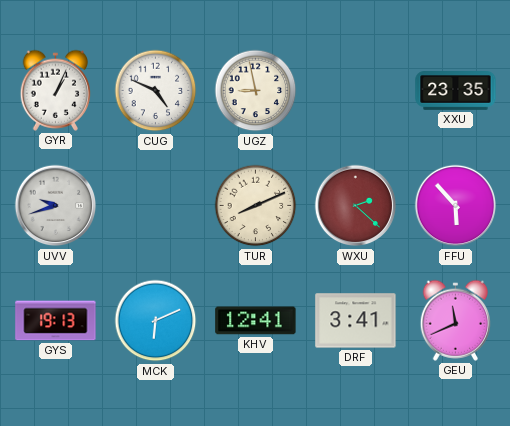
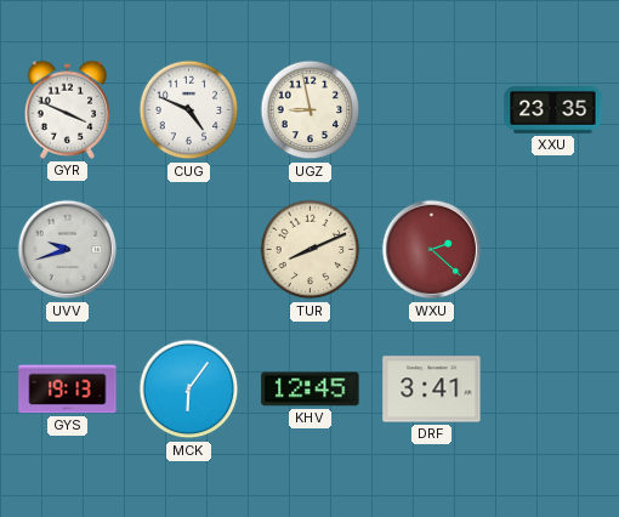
GYR: 1:04 -> 3:49 (67, 109)
FFU: 5:53 -> none (456, 206)
MCK: 6:11 -> 6:06 (189, 390)
KHV: 12:41 -> 12:45 (311, 390)
GEU: 11:41 -> none (455, 320)
